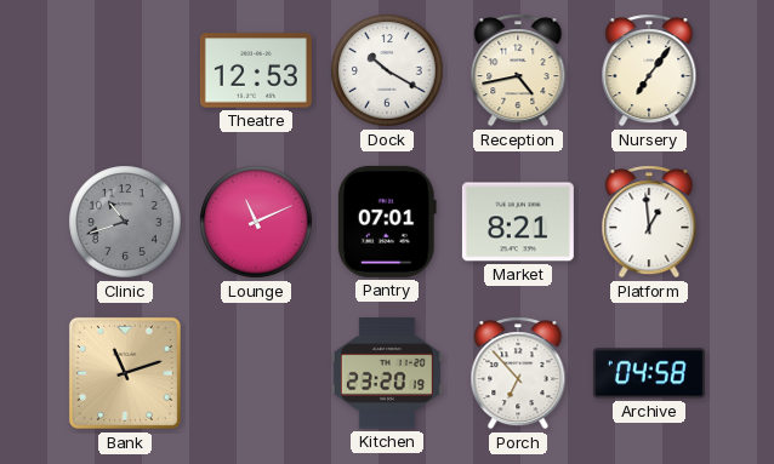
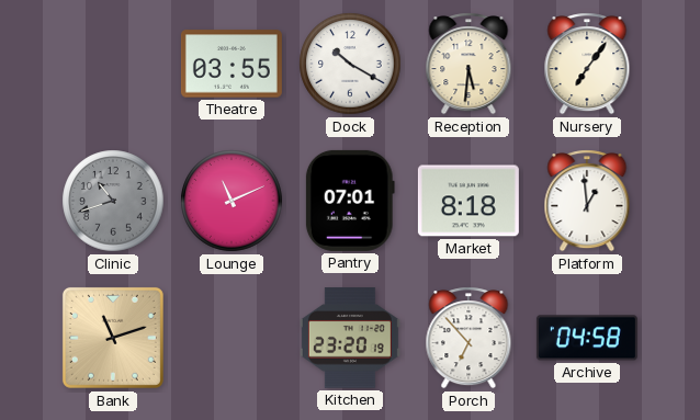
Theatre: 12:53 -> 03:55 (232, 64)
Reception: 4:43 -> 5:31 (468, 64)
Market: 8:21 -> 8:18 (468, 201)
